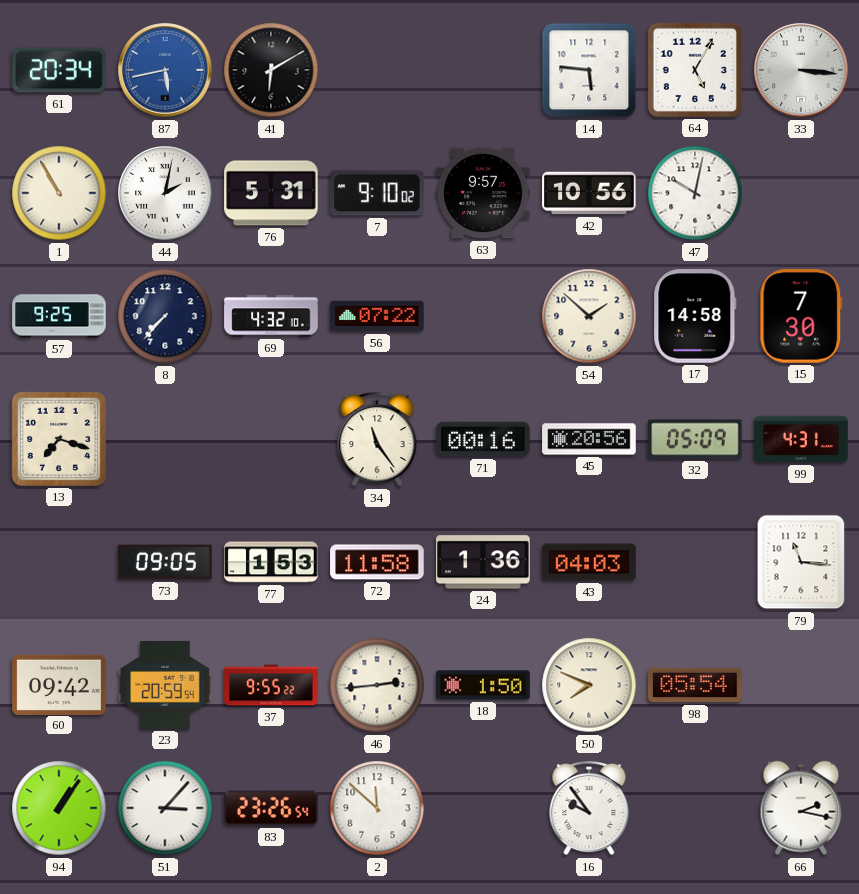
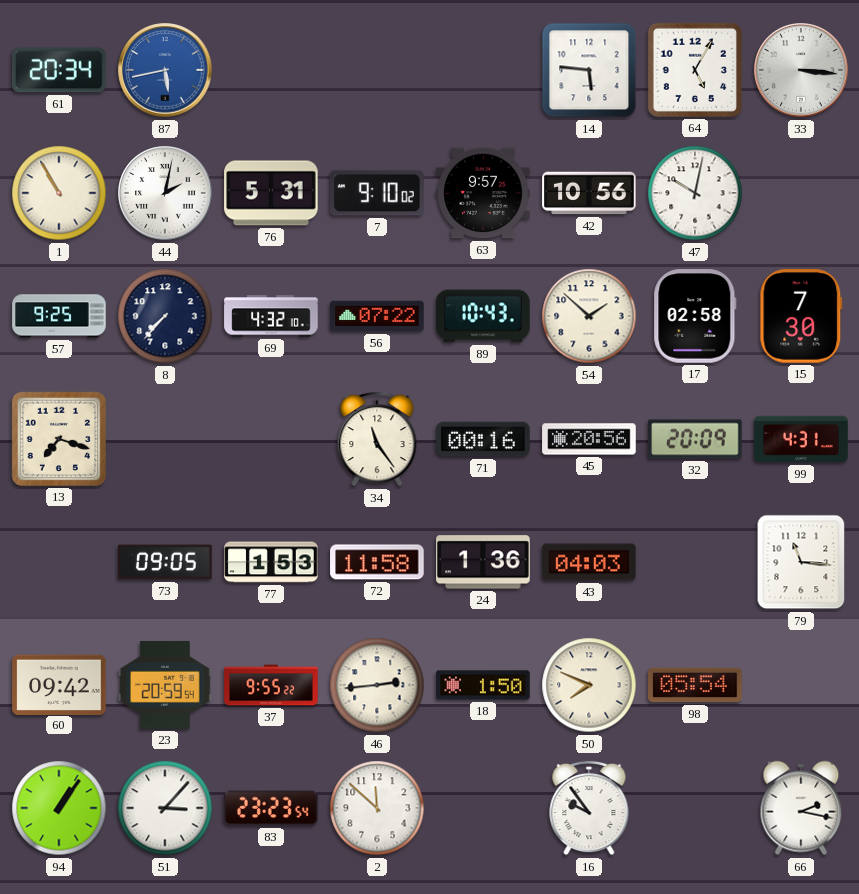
41: 6:10 -> none (271, 70)
89: none -> 10:43 (483, 316)
17: 14:58 -> 02:58 (695, 316)
32: 05:09 -> 20:09 (695, 439)
83: 23:26 -> 23:23 (271, 808)
